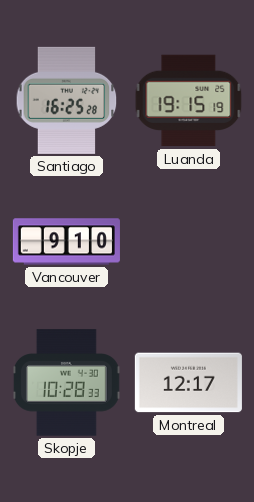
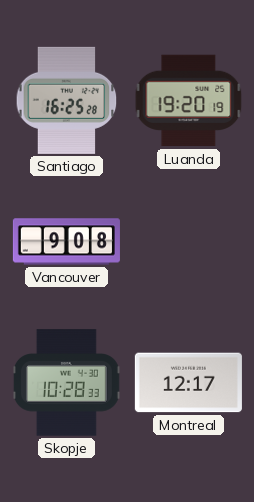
Luanda: 19:15 -> 19:20 (189, 101)
Vancouver: 9:10 -> 9:08 (66, 242)
